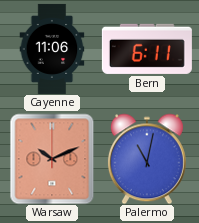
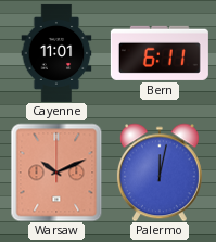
Cayenne: 11:06 -> 11:01 (56, 53)
Palermo: 11:02 -> 12:02 (160, 173)
